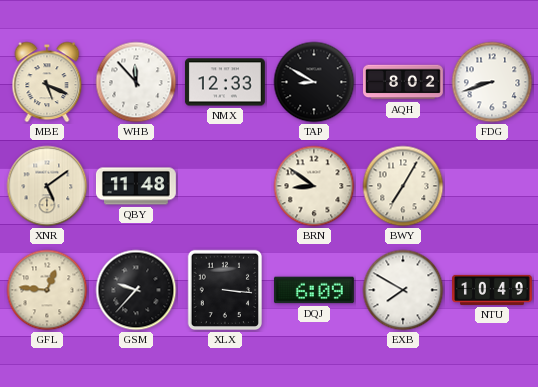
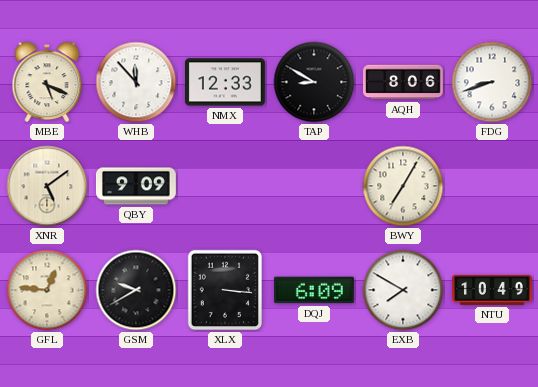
AQH: 8:02 -> 8:06 (404, 82)
QBY: 11:48 -> 9:09 (136, 186)
BRN: 8:51 -> none (314, 186)
GSM: 9:37 -> 9:40 (136, 290)
